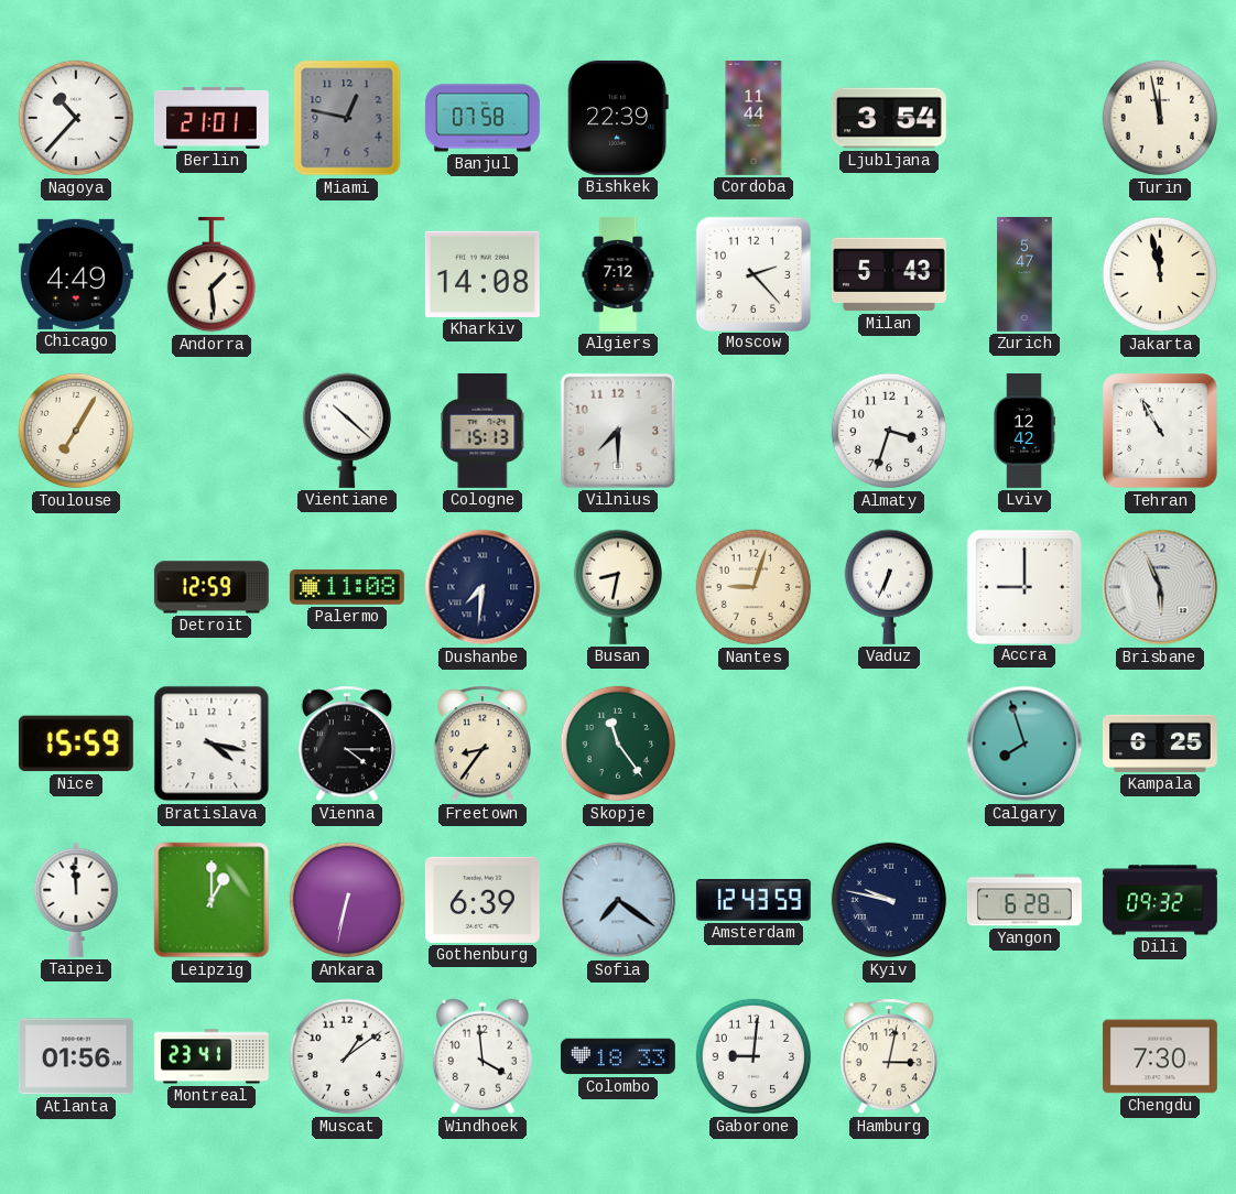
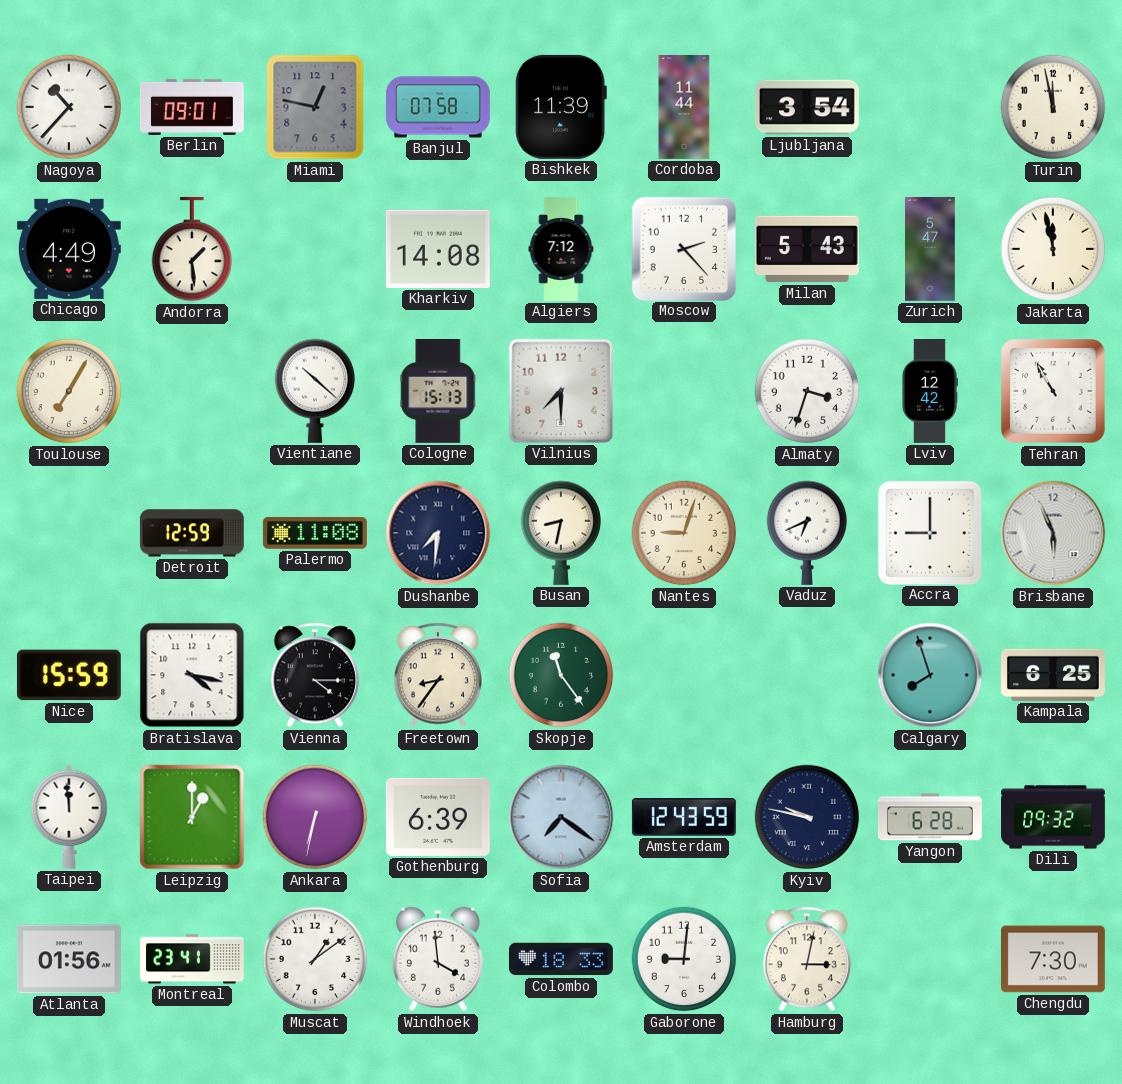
Berlin: 21:01 -> 09:01 (192, 107)
Bishkek: 22:39 -> 11:39 (561, 107)
Vaduz: 6:34 -> 6:41 (806, 533)
